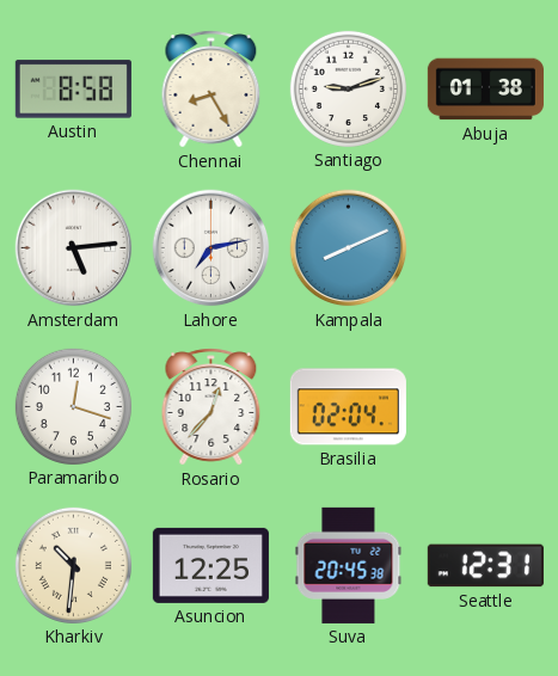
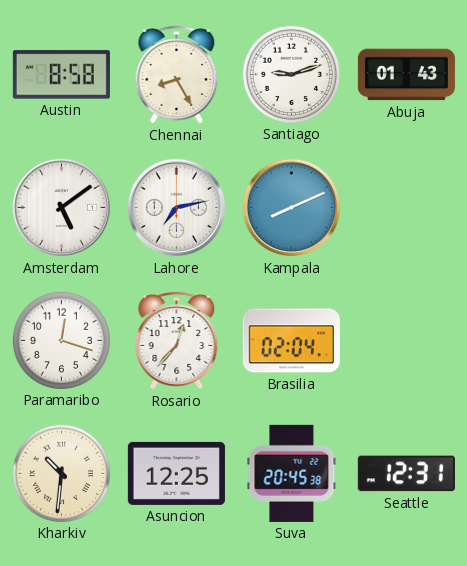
Abuja: 01:38 -> 01:43 (406, 75)
Amsterdam: 5:14 -> 5:09 (62, 208)
